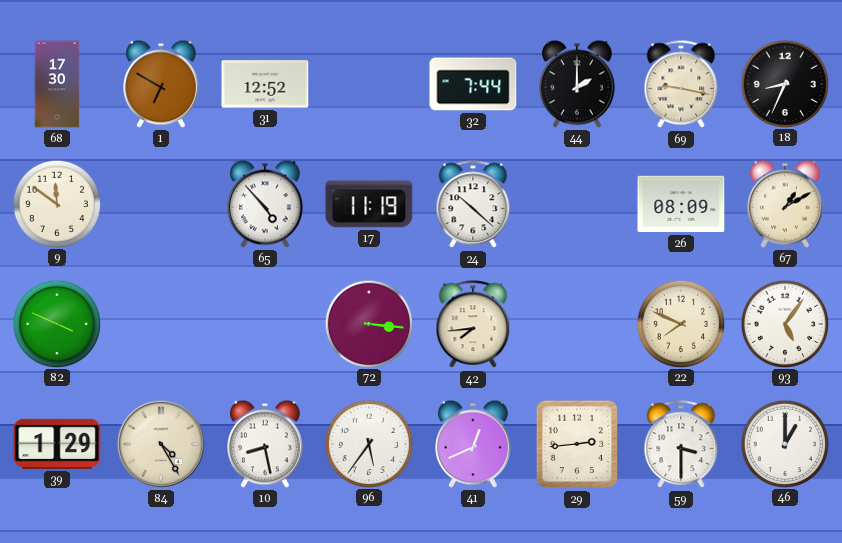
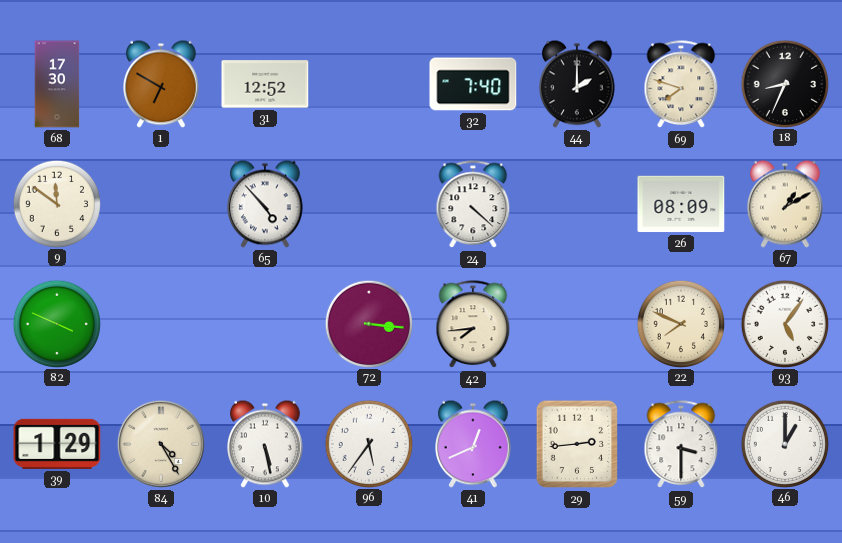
32: 7:44 -> 7:40 (473, 84)
69: 9:17 -> 7:48 (681, 85)
17: 11:19 -> none (369, 204)
24: 10:22 -> 4:22 (473, 205)
10: 8:28 -> 5:28 (266, 444)
